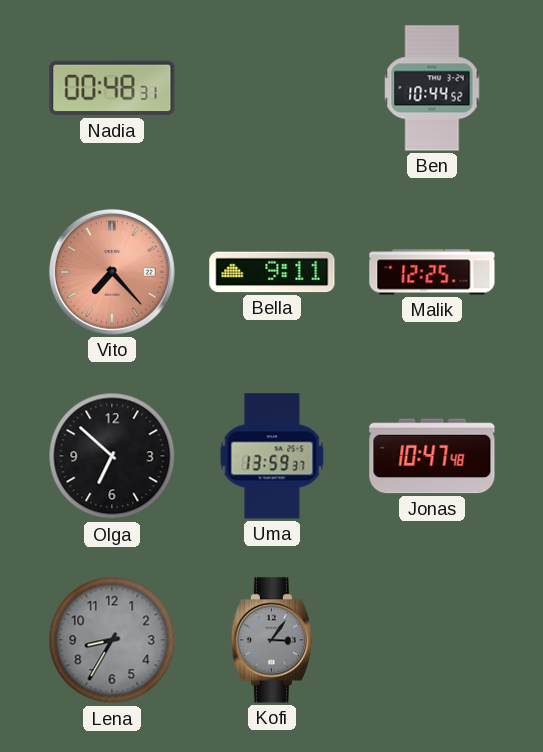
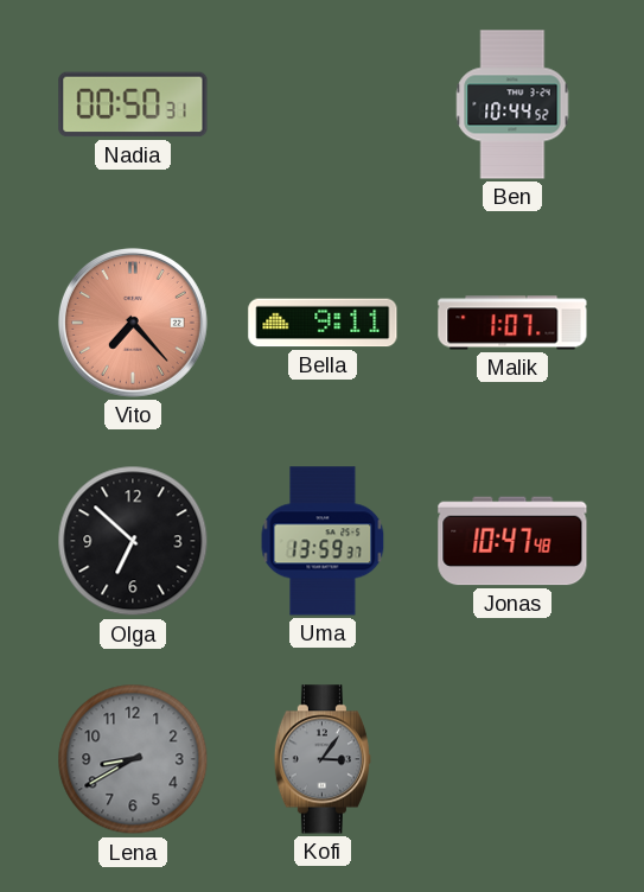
Nadia: 00:48 -> 00:50 (133, 104)
Malik: 12:25 -> 1:07 (512, 323)
Lena: 8:35 -> 8:40 (133, 759)
